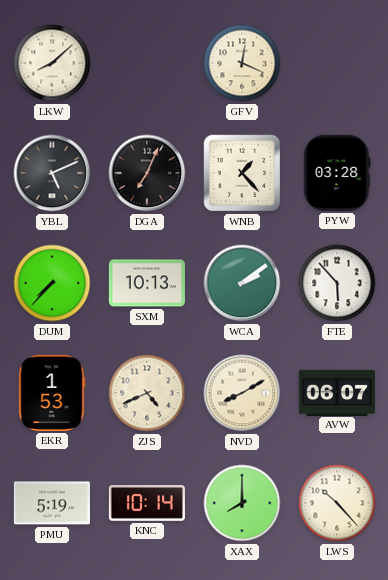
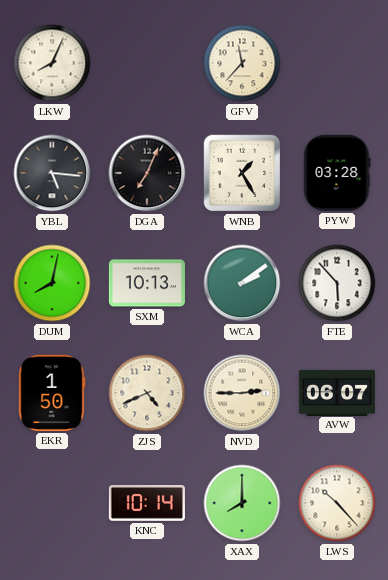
LKW: 8:08 -> 8:04 (52, 63)
GFV: 12:19 -> 11:37 (242, 63)
YBL: 5:11 -> 5:16 (52, 173)
WNB: 1:23 -> 1:25 (242, 173)
DUM: 7:37 -> 8:02 (52, 283)
EKR: 1:53 -> 1:50 (52, 393)
NVD: 8:10 -> 2:45 (242, 393)
PMU: 5:19 -> none (52, 503)
